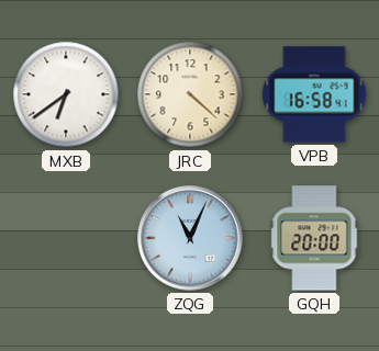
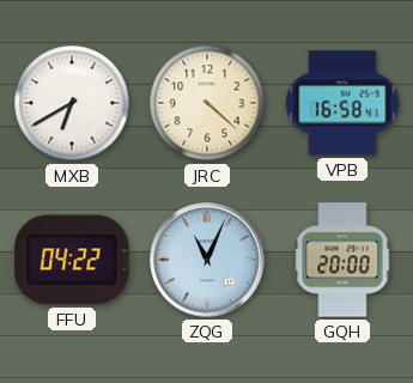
MXB: 6:39 -> 6:40 (72, 103)
FFU: none -> 04:22 (72, 260)
